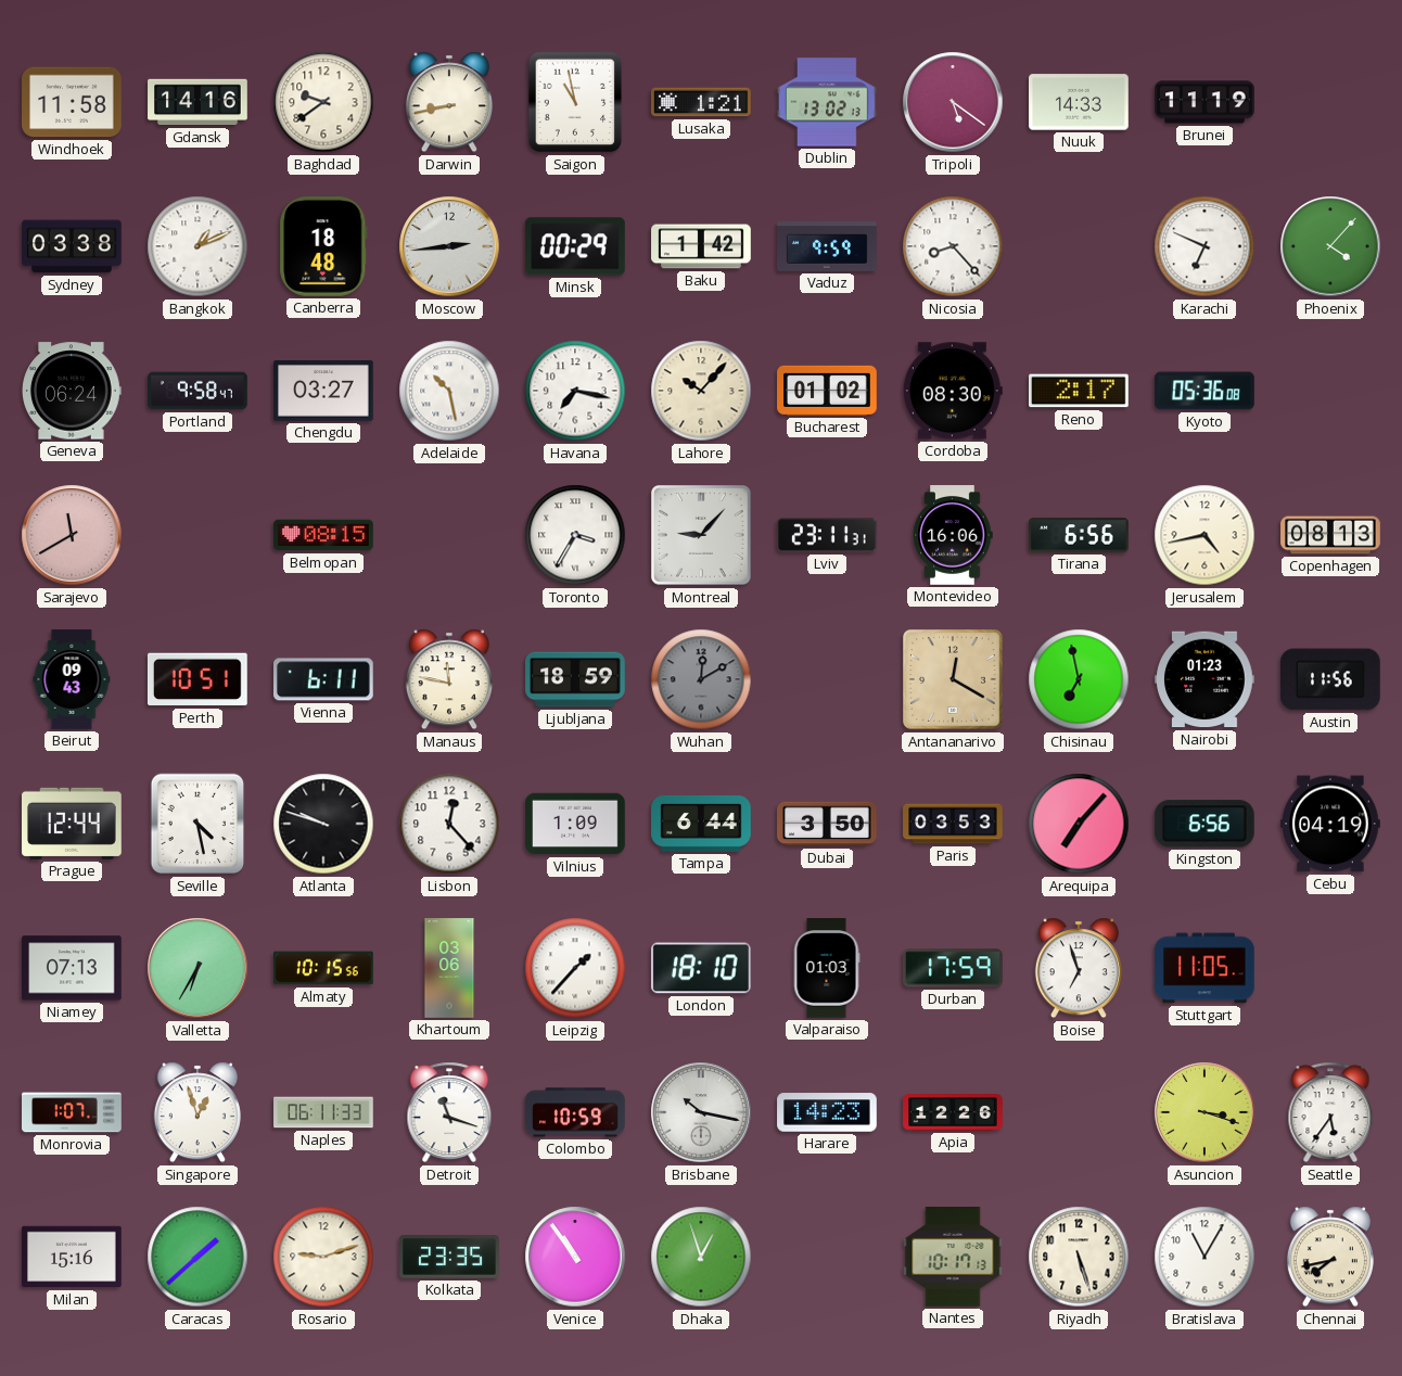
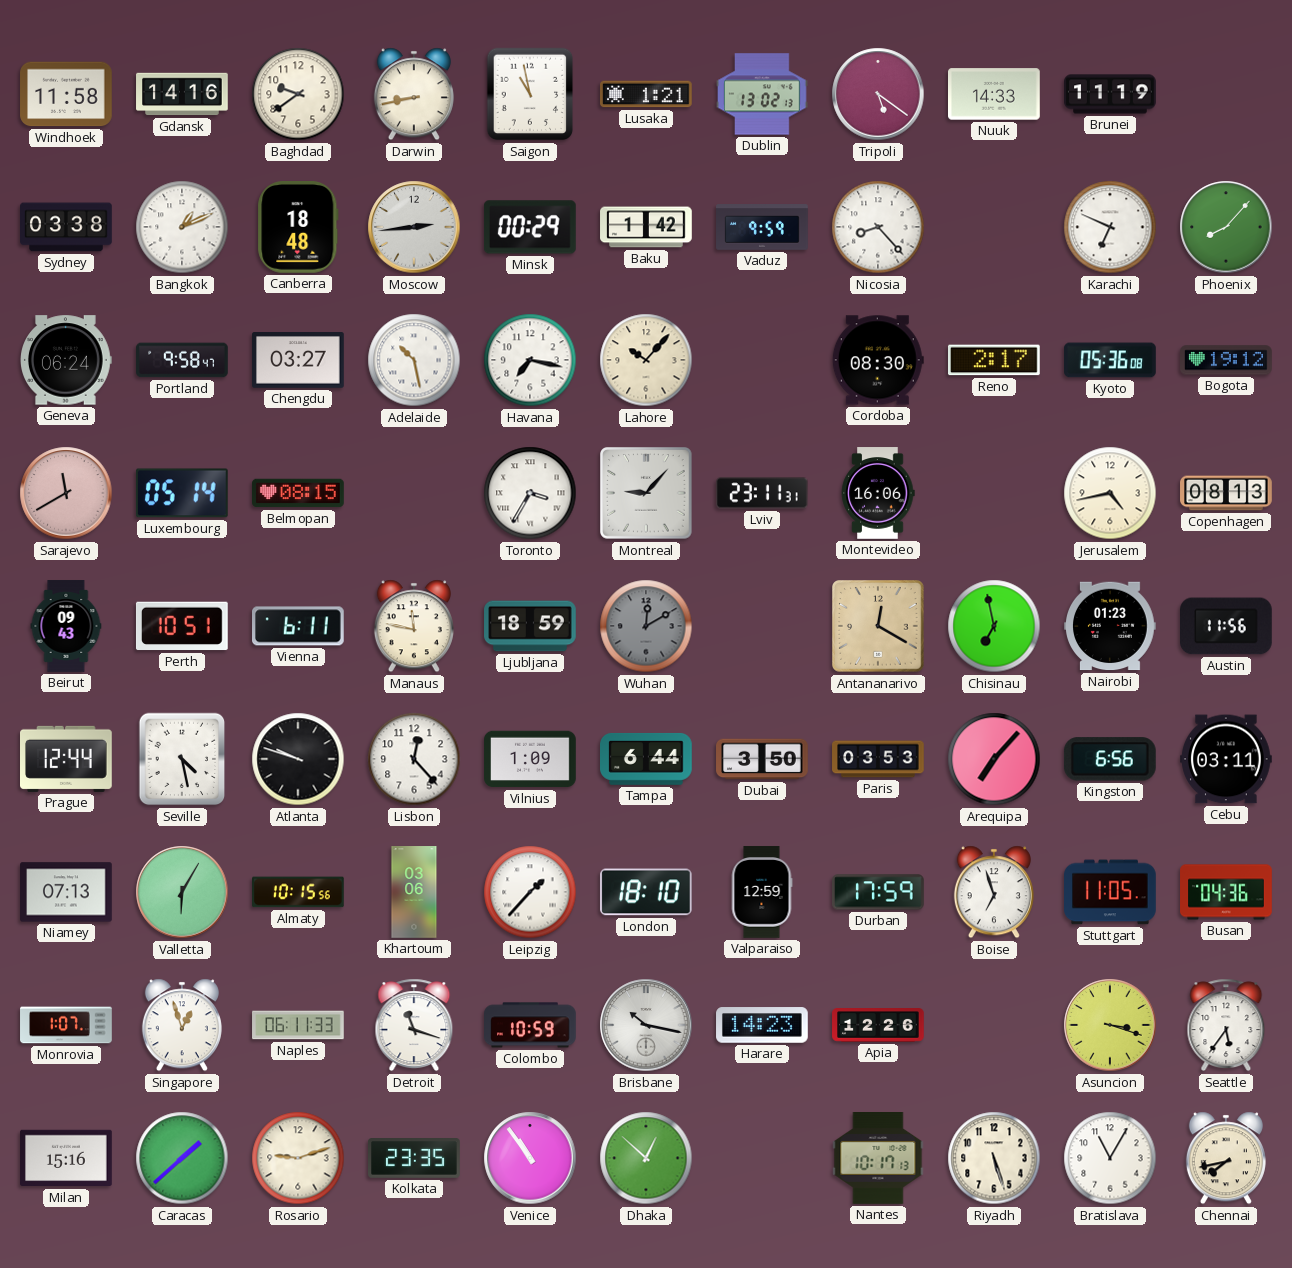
Phoenix: 4:07 -> 8:07 (1226, 227)
Bucharest: 01:02 -> none (827, 391)
Bogota: none -> 19:12 (1226, 360)
Luxembourg: none -> 05:14 (182, 493)
Tirana: 6:56 -> none (1079, 535)
Cebu: 04:19 -> 03:11 (1226, 759)
Valletta: 6:35 -> 6:05 (182, 892)
Valparaiso: 01:03 -> 12:59 (762, 892)
Busan: none -> 04:36 (1226, 892)
Dhaka: 12:57 -> 12:52 (646, 1158)
